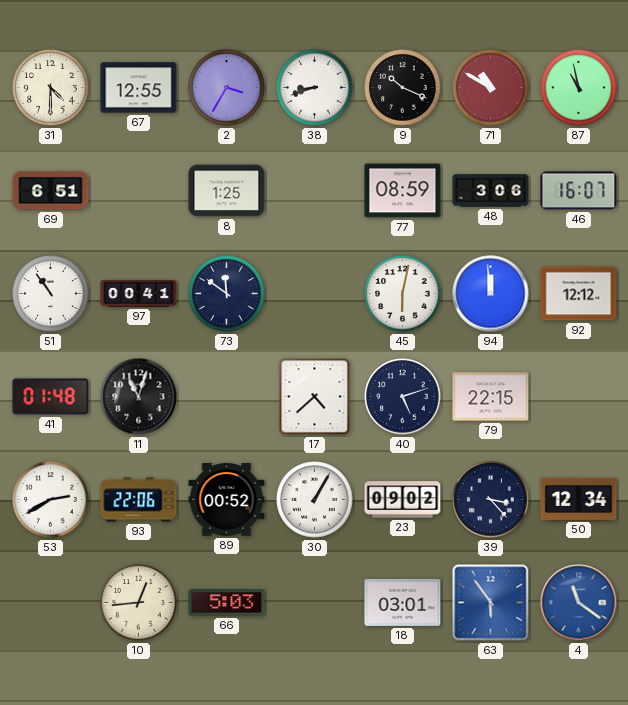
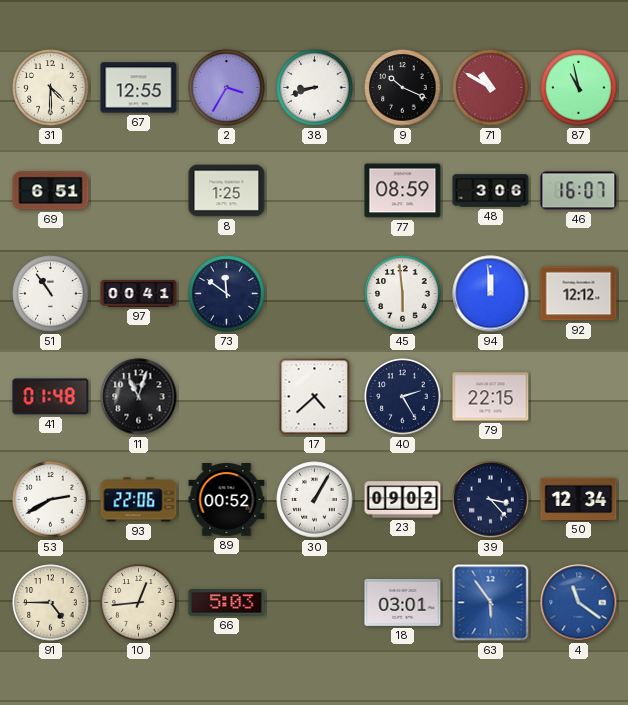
45: 6:02 -> 5:59 (403, 294)
40: 5:12 -> 2:25 (403, 397)
91: none -> 4:45 (51, 603)
